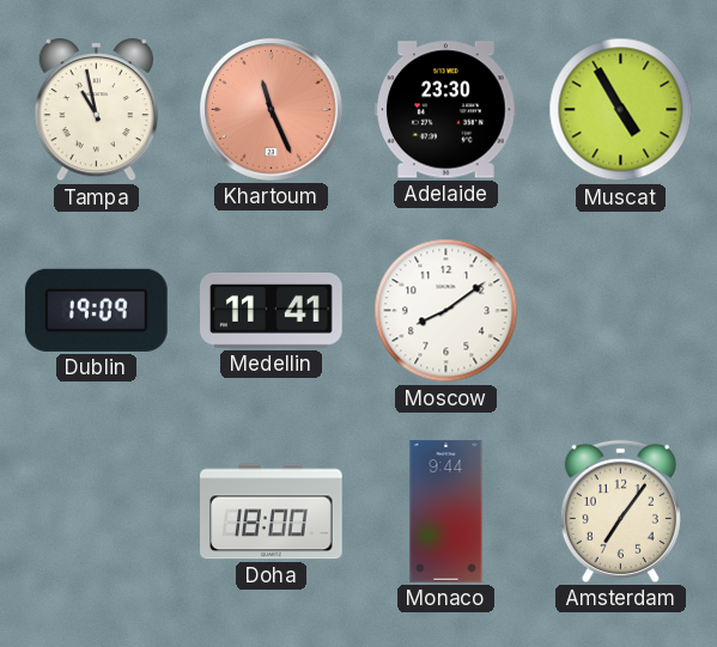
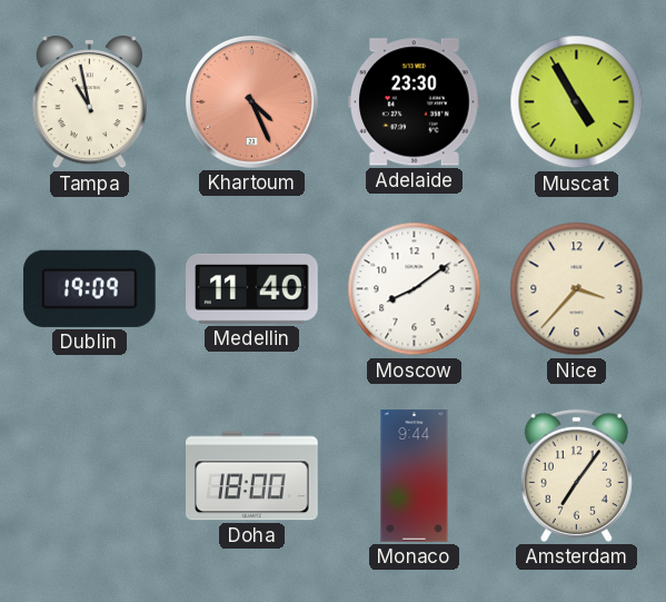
Khartoum: 11:26 -> 4:26 (252, 102)
Medellin: 11:41 -> 11:40 (252, 288)
Nice: none -> 3:37 (577, 289)
